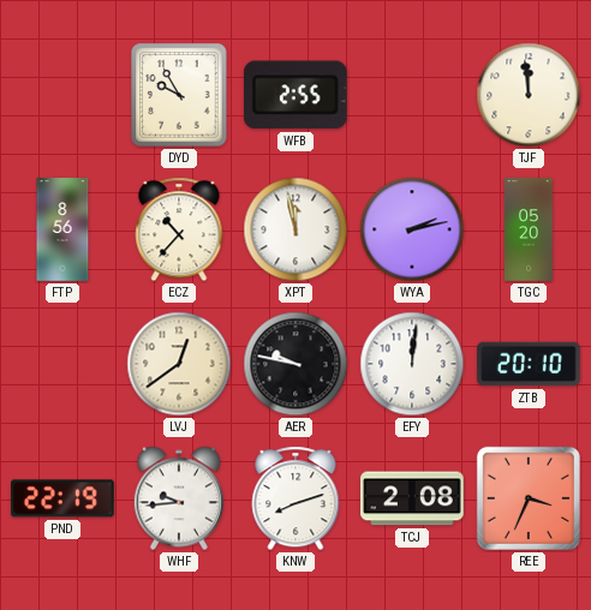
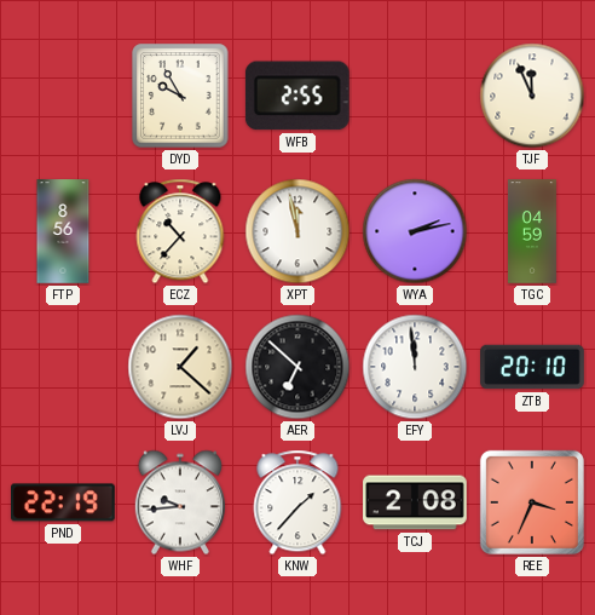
TJF: 11:59 -> 11:56 (532, 96)
TGC: 05:20 -> 04:59 (532, 231)
LVJ: 12:39 -> 1:22 (180, 367)
AER: 9:47 -> 6:52 (297, 367)
EFY: 12:01 -> 11:59 (415, 367)
KNW: 8:12 -> 1:37 (297, 502)
